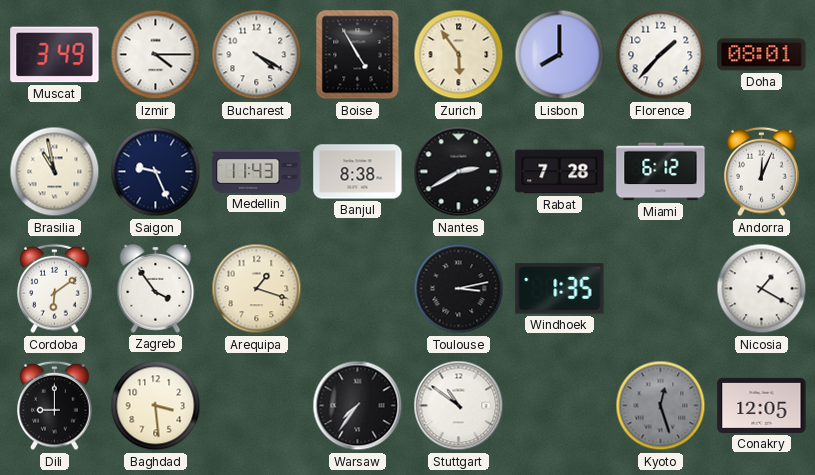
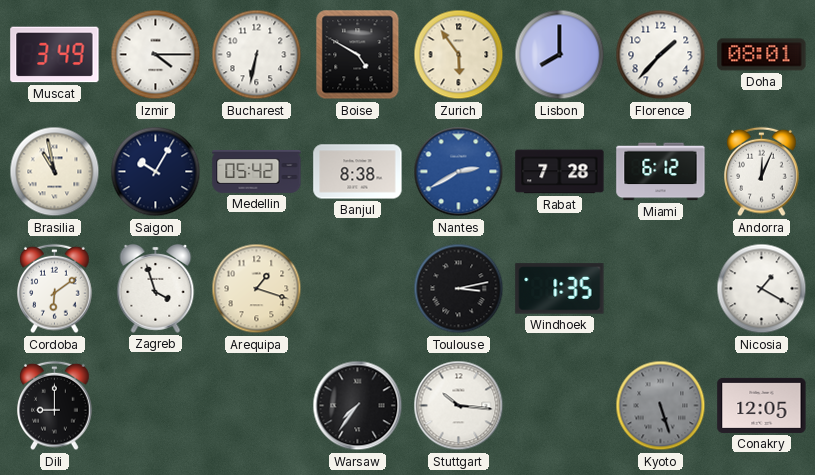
Bucharest: 4:20 -> 6:32 (257, 55)
Boise: 4:55 -> 4:50 (358, 55)
Saigon: 9:26 -> 10:05 (156, 172)
Medellin: 11:43 -> 05:42 (257, 171)
Nantes dial: black -> blue (459, 172)
Zagreb: 3:54 -> 3:57 (156, 288)
Baghdad: 3:29 -> none (156, 406)
Stuttgart: 10:51 -> 10:16 (459, 406)
Kyoto: 12:27 -> 5:27 (661, 406)
